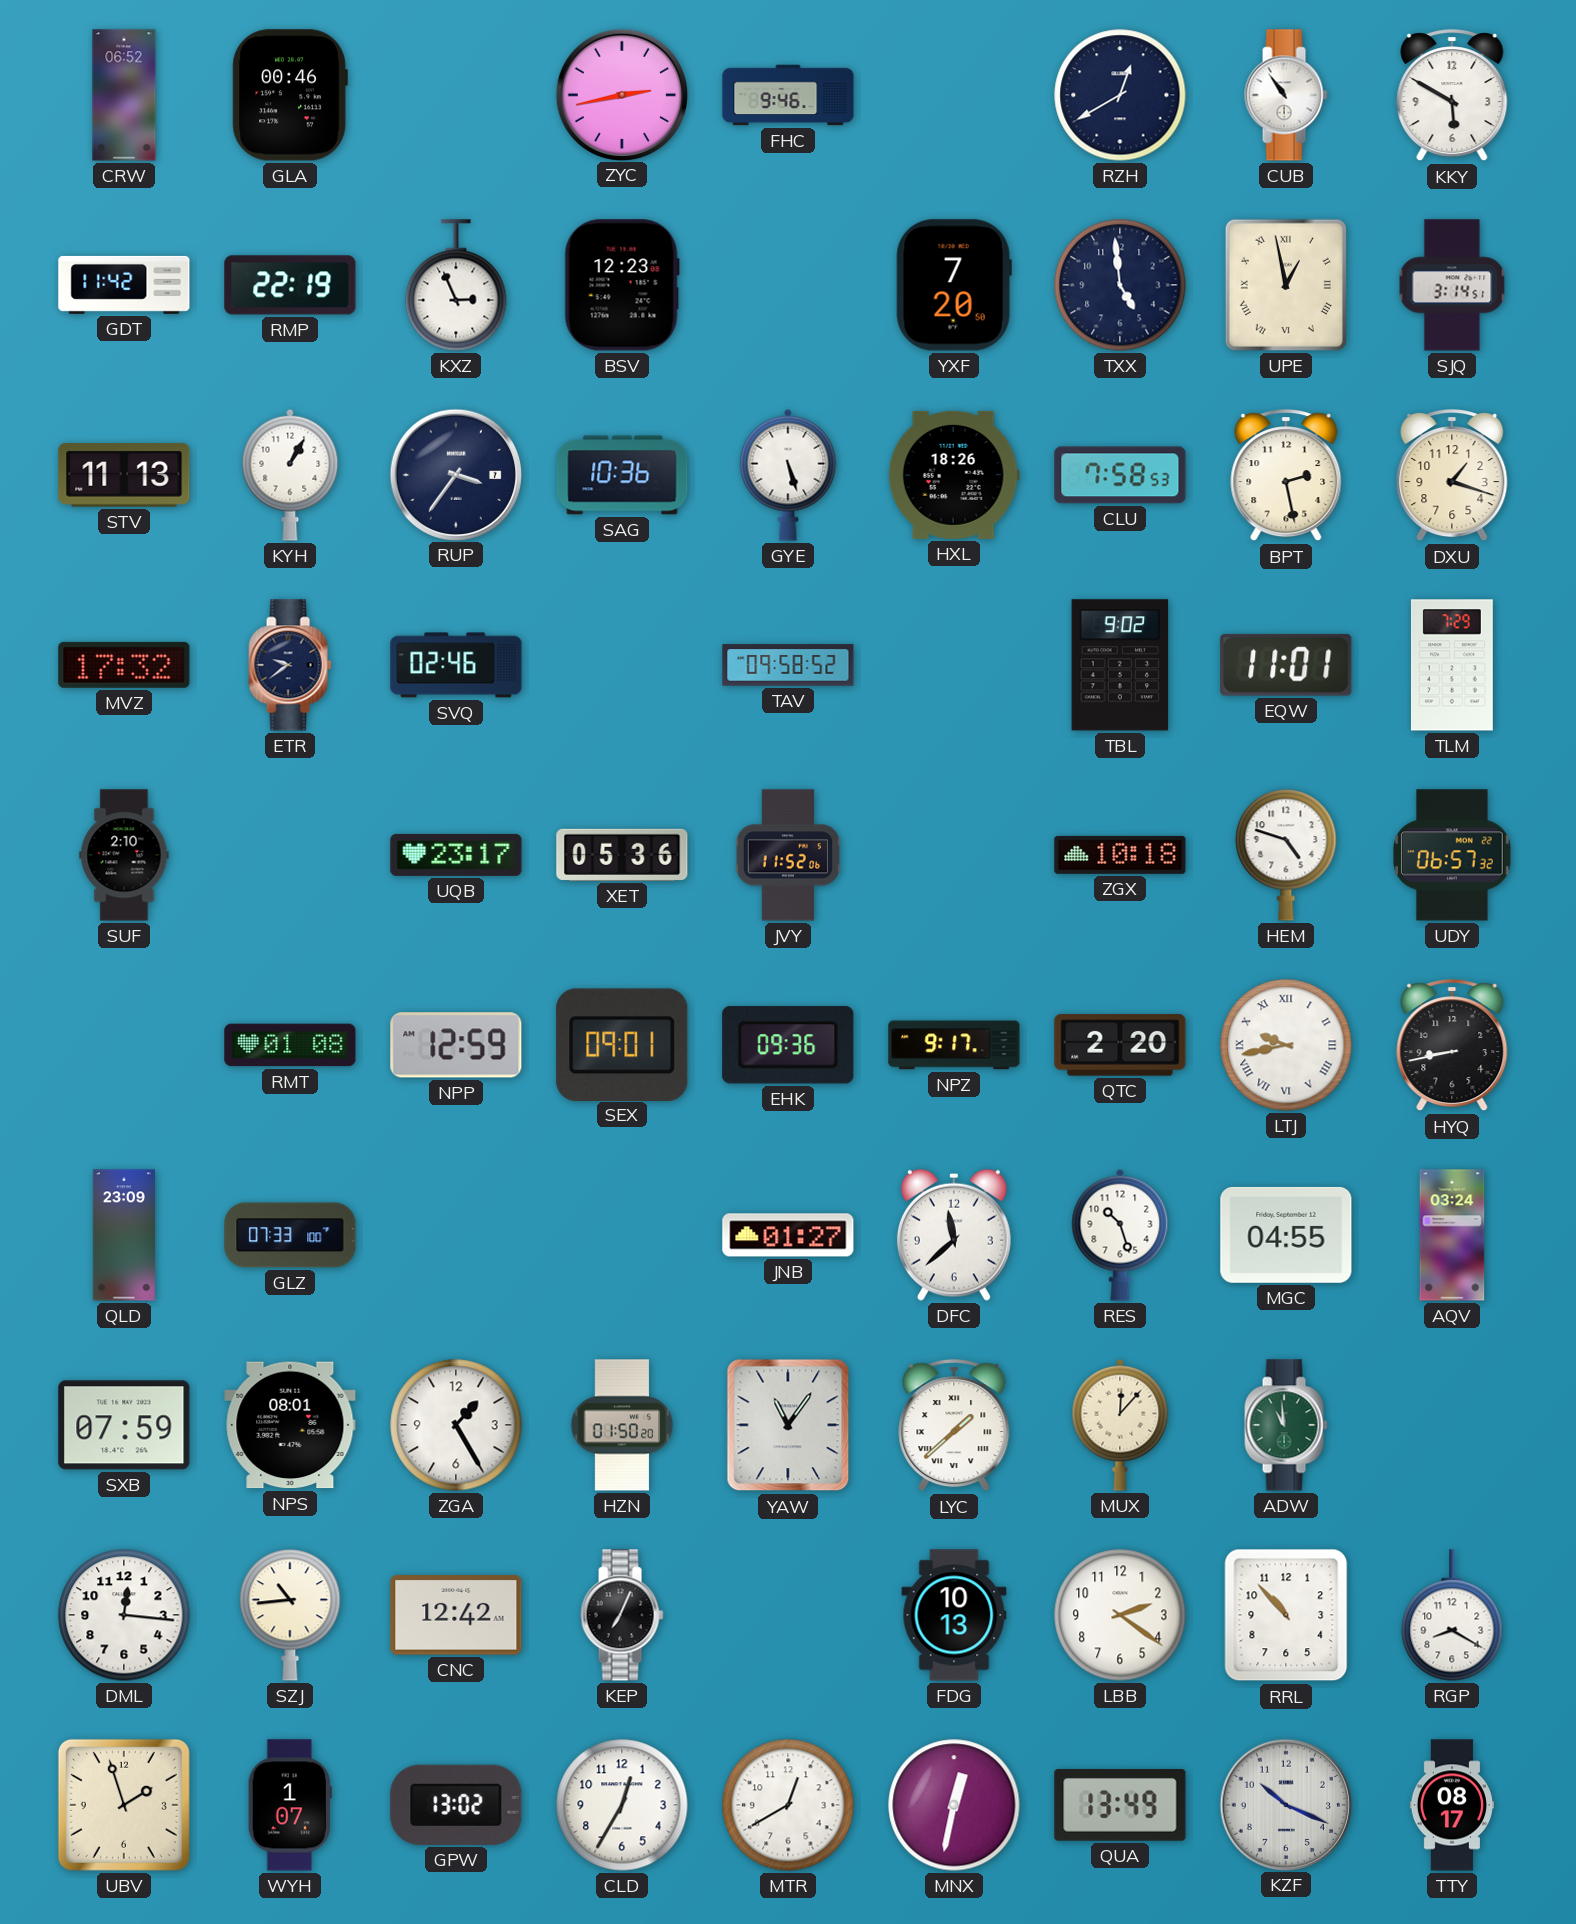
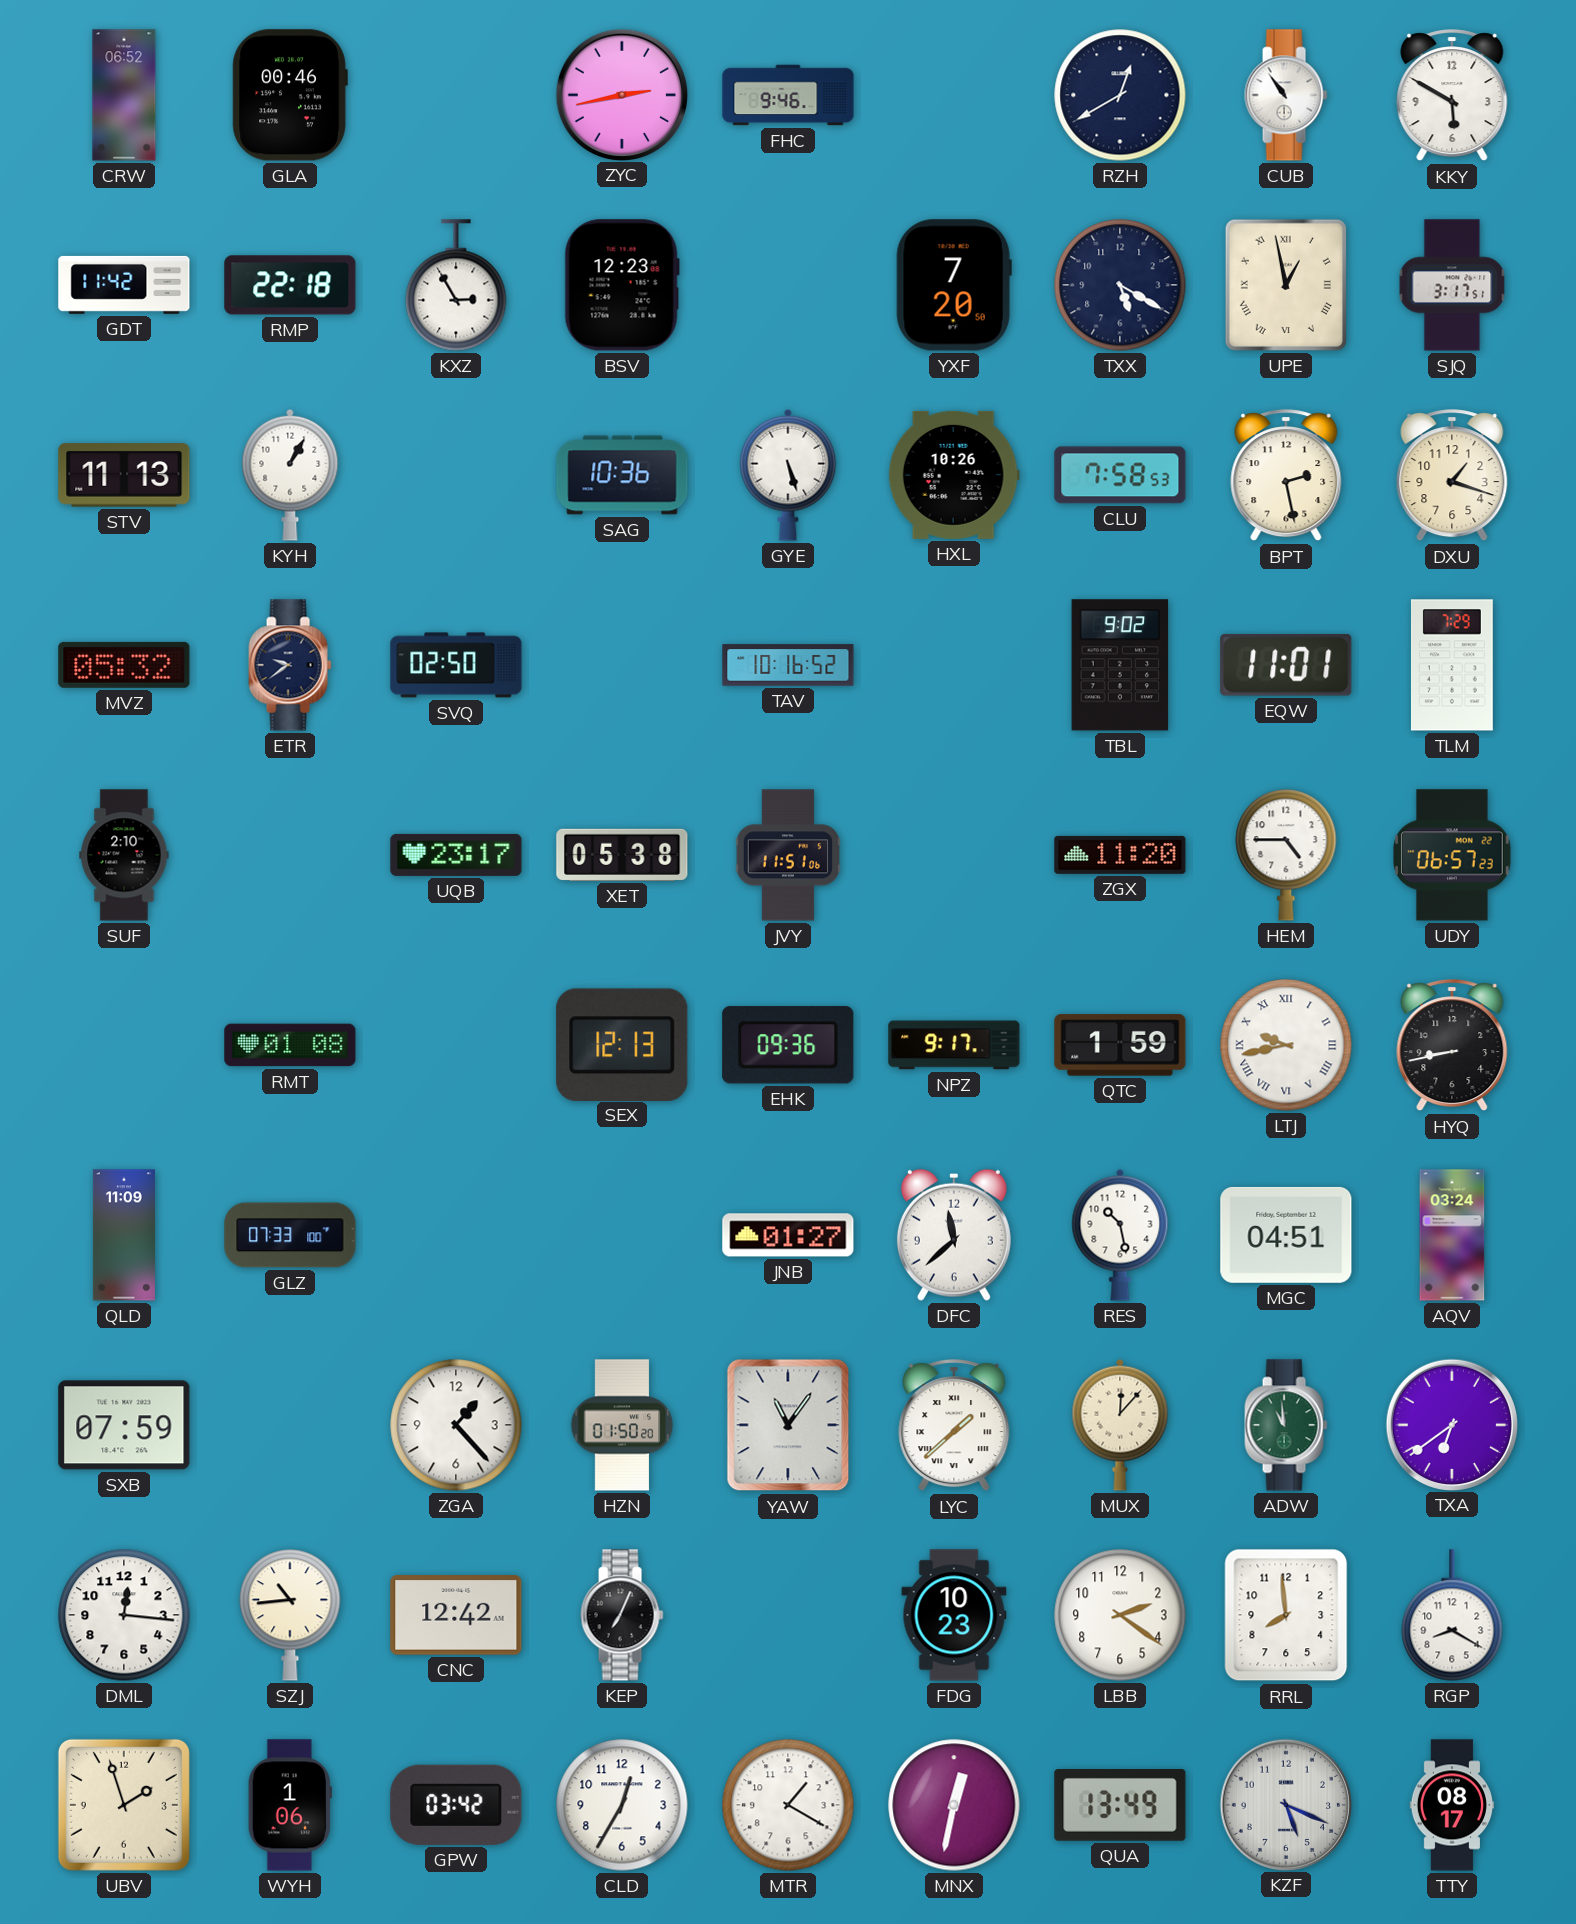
RMP: 22:19 -> 22:18 (290, 285)
KXZ: 2:56 -> 2:55 (456, 285)
TXX: 4:59 -> 5:20 (1120, 285)
SJQ: 3:14 -> 3:17 (1452, 285)
RUP: 3:36 -> none (455, 474)
HXL: 18:26 -> 10:26 (954, 475)
MVZ: 17:32 -> 05:32 (124, 665)
SVQ: 02:46 -> 02:50 (456, 665)
TAV: 09:58 -> 10:16 (788, 665)
XET: 05:36 -> 05:38 (622, 855)
JVY: 11:52 -> 11:51 (788, 855)
ZGX: 10:18 -> 11:20 (1120, 855)
HEM: 4:48 -> 4:45 (1286, 855)
UDY: 06:57:32 -> 06:57:23 (1453, 855)
NPP: 12:59 -> none (456, 1045)
SEX: 09:01 -> 12:13 (622, 1044)
QTC: 2:20 -> 1:59 (1120, 1045)
QLD: 23:09 -> 11:09 (124, 1235)
RES: 10:27 -> 10:28 (1120, 1235)
MGC: 04:55 -> 04:51 (1286, 1235)
NPS: 08:01 -> none (290, 1425)
ZGA: 1:25 -> 1:23 (456, 1425)
TXA: none -> 6:39 (1451, 1424)
FDG: 10:13 -> 10:23 (954, 1615)
RRL: 10:53 -> 7:59 (1286, 1615)
WYH: 1:07 -> 1:06 (290, 1805)
GPW: 13:02 -> 03:42 (456, 1805)
MTR: 12:40 -> 1:20 (788, 1805)
KZF: 10:19 -> 5:19 (1285, 1804)
